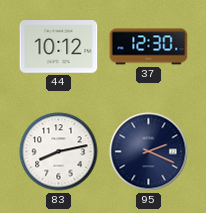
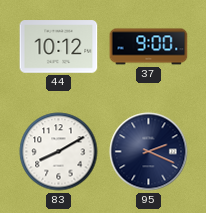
37: 12:30 -> 9:00 (149, 47)
83: 8:13 -> 8:10 (59, 152)
